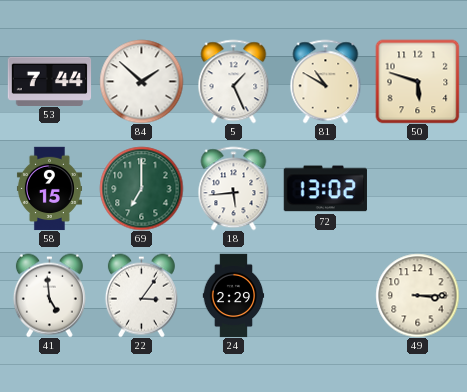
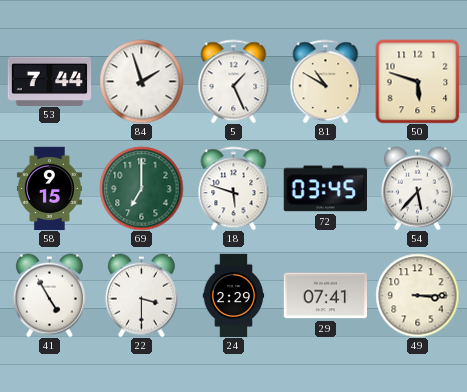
84: 1:52 -> 1:57 (141, 81)
18: 5:44 -> 5:48 (234, 188)
72: 13:02 -> 03:45 (325, 189)
54: none -> 5:37 (417, 188)
41: 4:59 -> 4:55 (49, 295)
22: 3:06 -> 3:30 (141, 295)
29: none -> 07:41 (325, 296)
